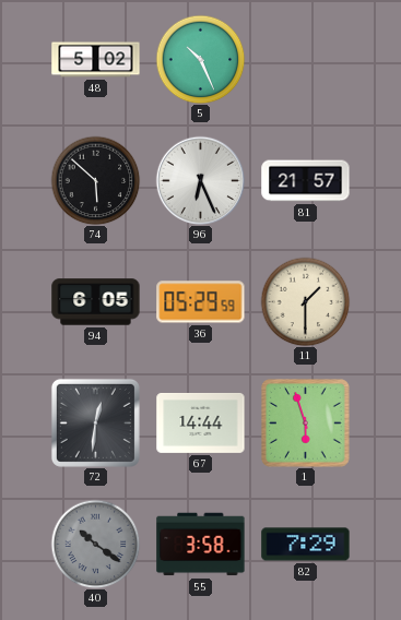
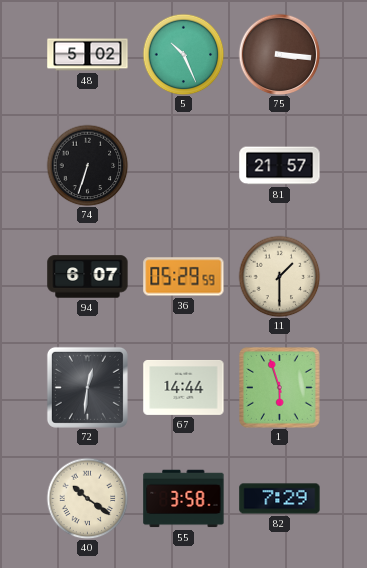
75: none -> 3:16 (279, 54)
74: 5:52 -> 6:33 (87, 165)
96: 6:26 -> none (200, 180)
94: 6:05 -> 6:07 (88, 277)
40 dial: grey -> cream (87, 498)
